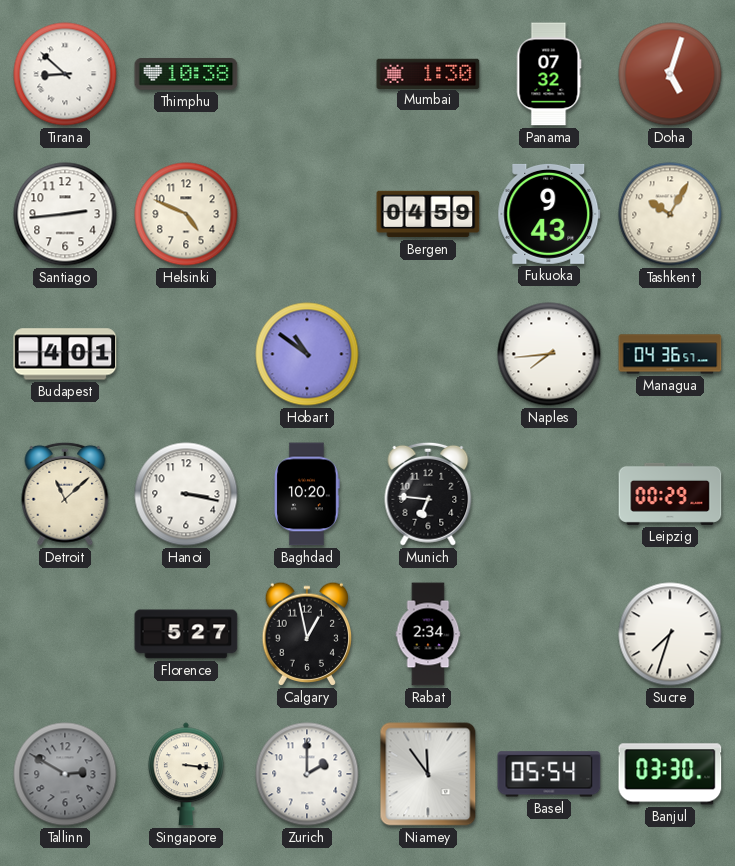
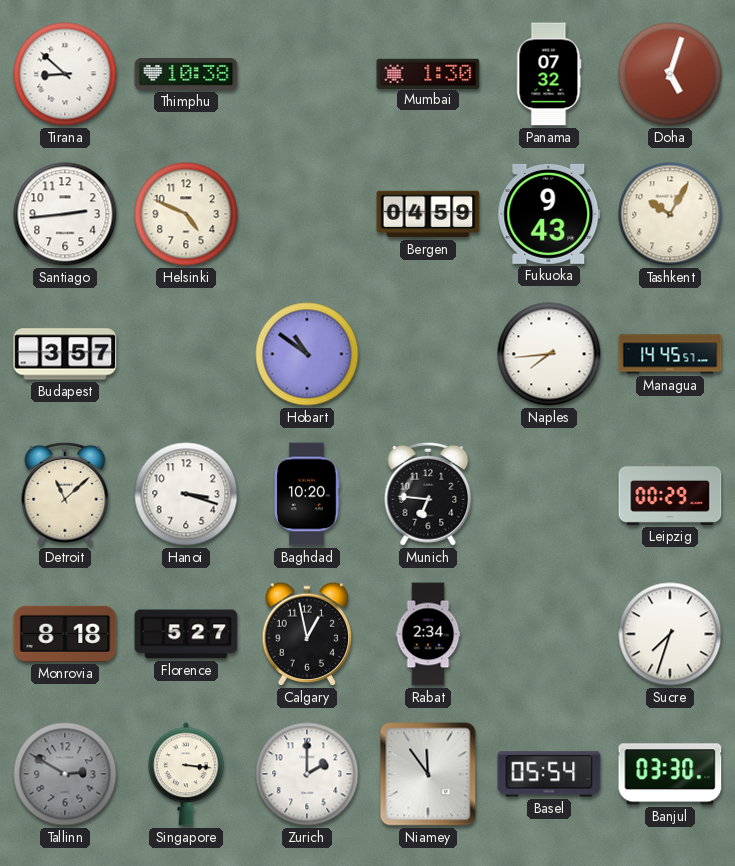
Budapest: 4:01 -> 3:57 (65, 354)
Managua: 04:36 -> 14:45 (670, 354)
Hanoi: 3:17 -> 3:18 (186, 494)
Monrovia: none -> 8:18 (65, 634)
